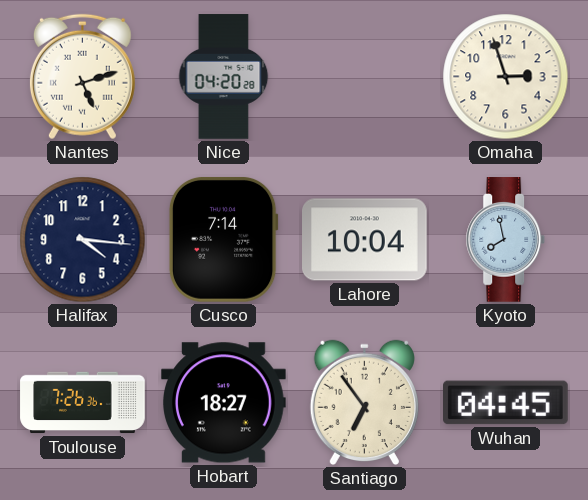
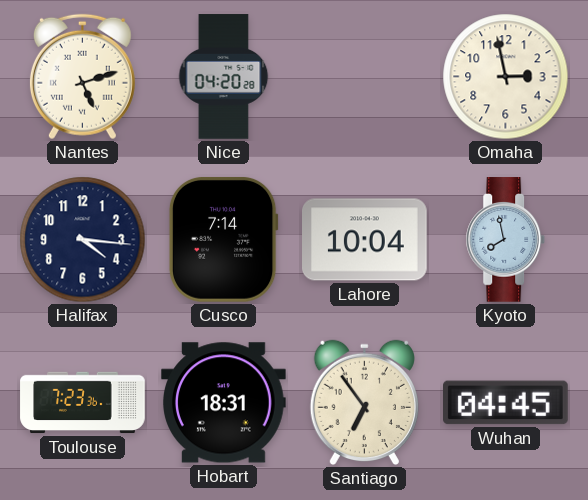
Omaha: 2:57 -> 2:58 (506, 77)
Toulouse: 7:26 -> 7:23 (83, 403)
Hobart: 18:27 -> 18:31 (224, 403)
